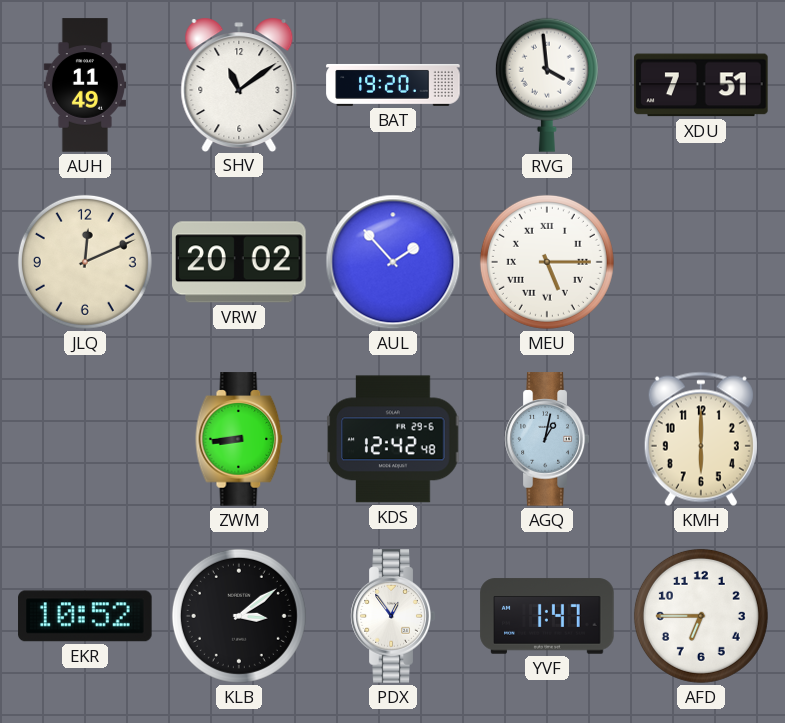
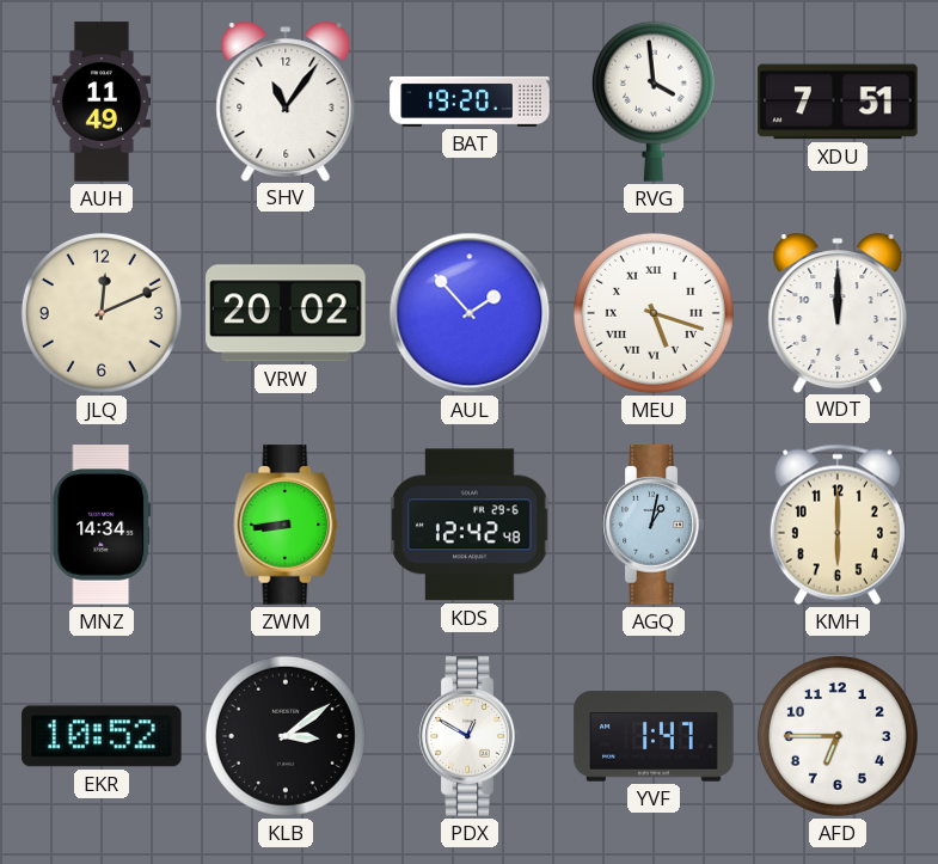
SHV: 11:09 -> 11:06 (286, 100)
MEU: 5:15 -> 5:18 (654, 313)
WDT: none -> 12:00 (838, 312)
MNZ: none -> 14:34 (102, 525)
PDX: 12:54 -> 12:50 (470, 736)
